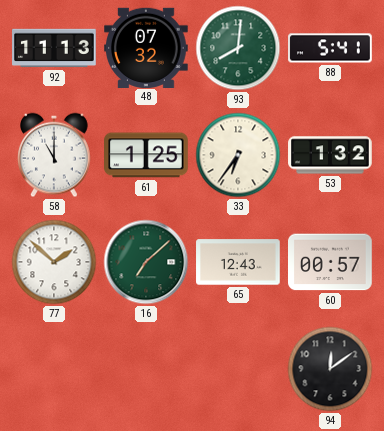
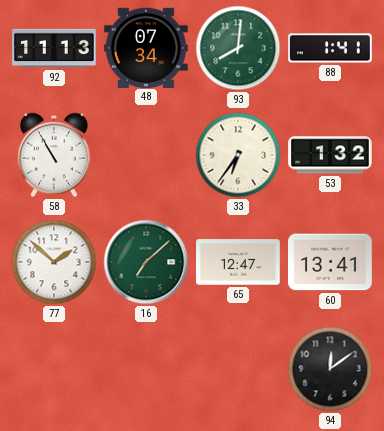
48: 07:32 -> 07:34 (147, 47)
88: 5:41 -> 1:41 (330, 48)
58: 11:00 -> 10:55 (55, 155)
61: 1:25 -> none (146, 155)
65: 12:43 -> 12:47 (238, 262)
60: 00:57 -> 13:41 (330, 262)
